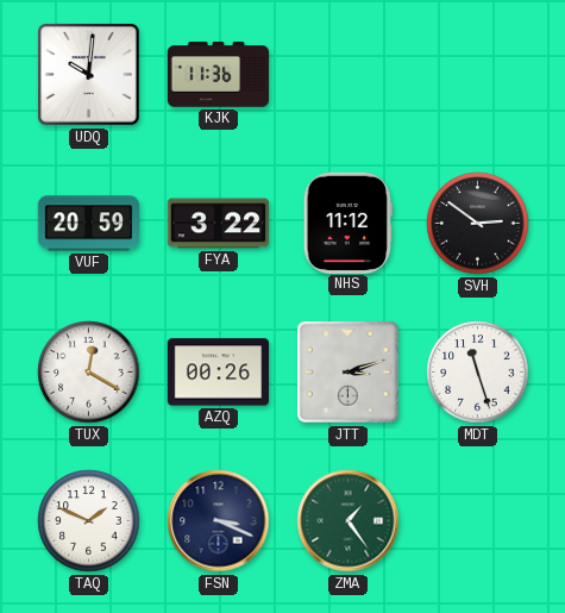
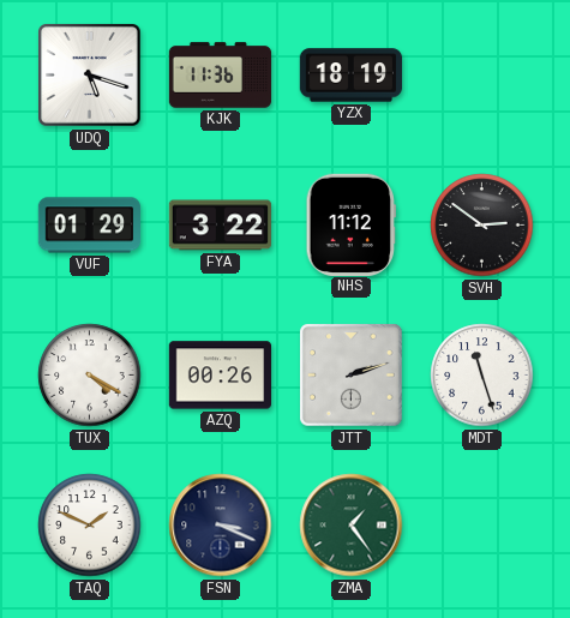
UDQ: 10:01 -> 5:18 (90, 76)
YZX: none -> 18:19 (352, 76)
VUF: 20:59 -> 01:29 (90, 226)
TUX: 12:20 -> 4:20 (90, 376)
JTT: 3:12 -> 2:12 (352, 376)
